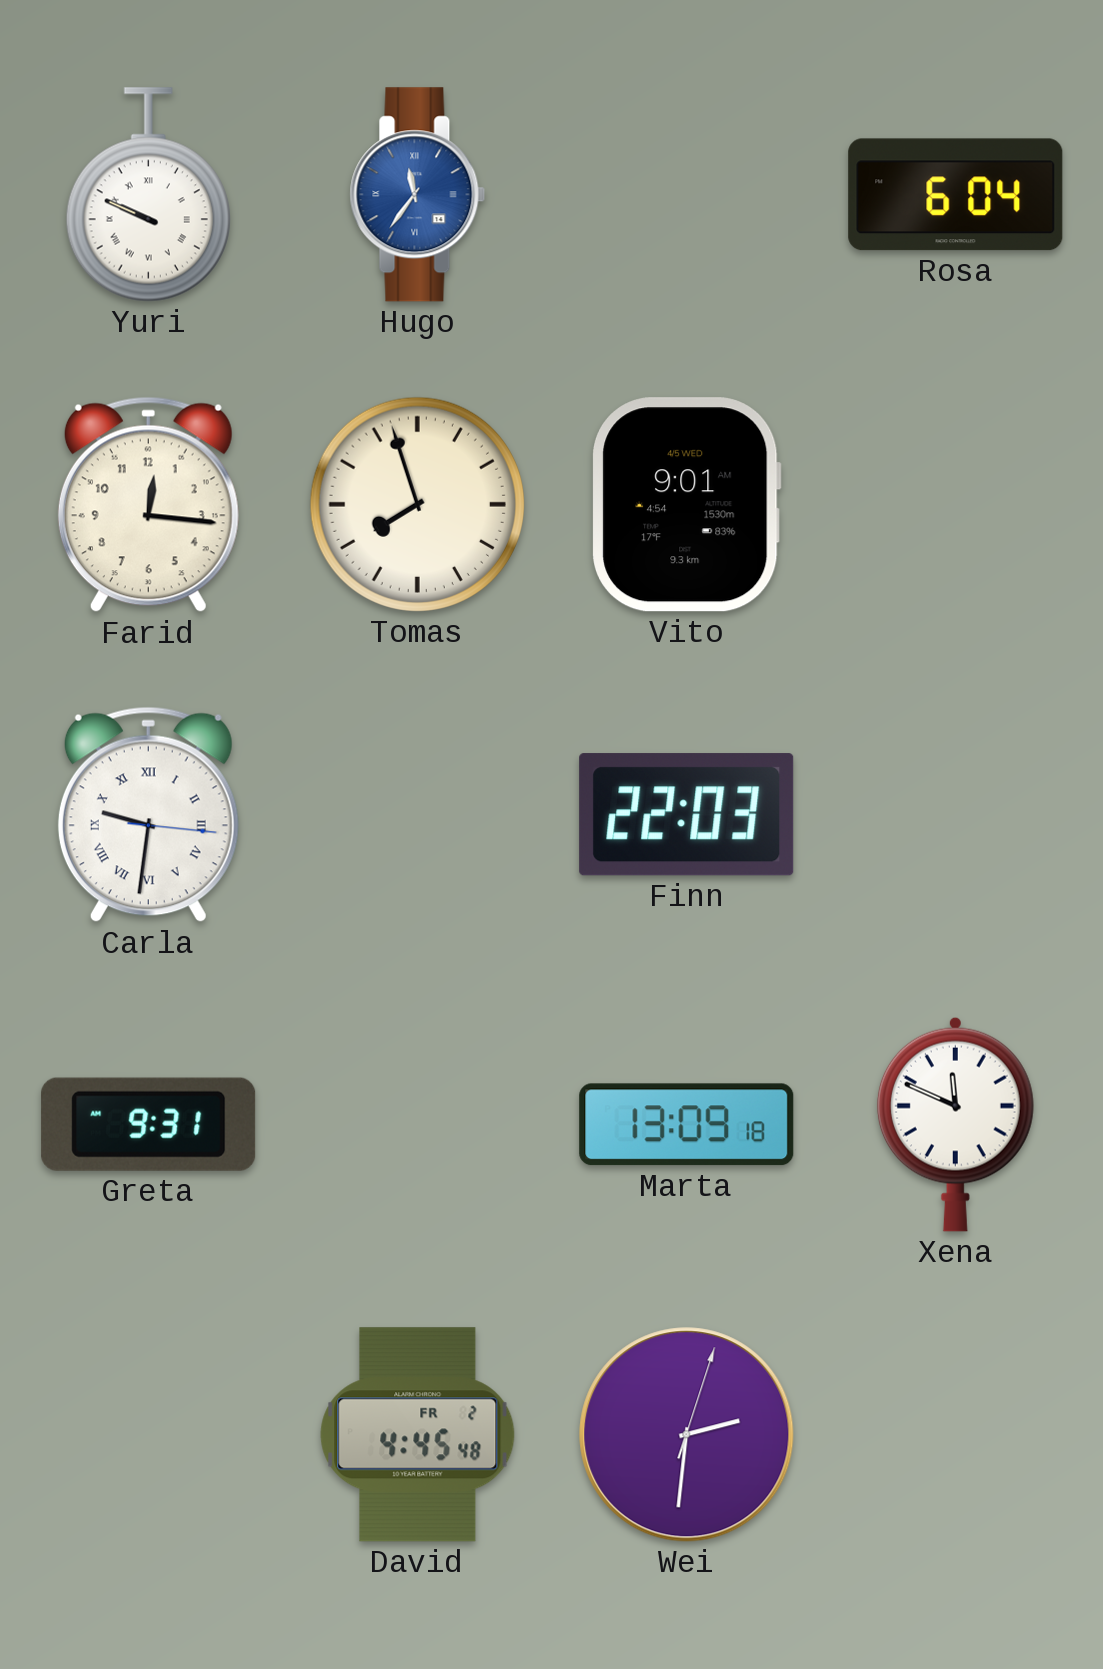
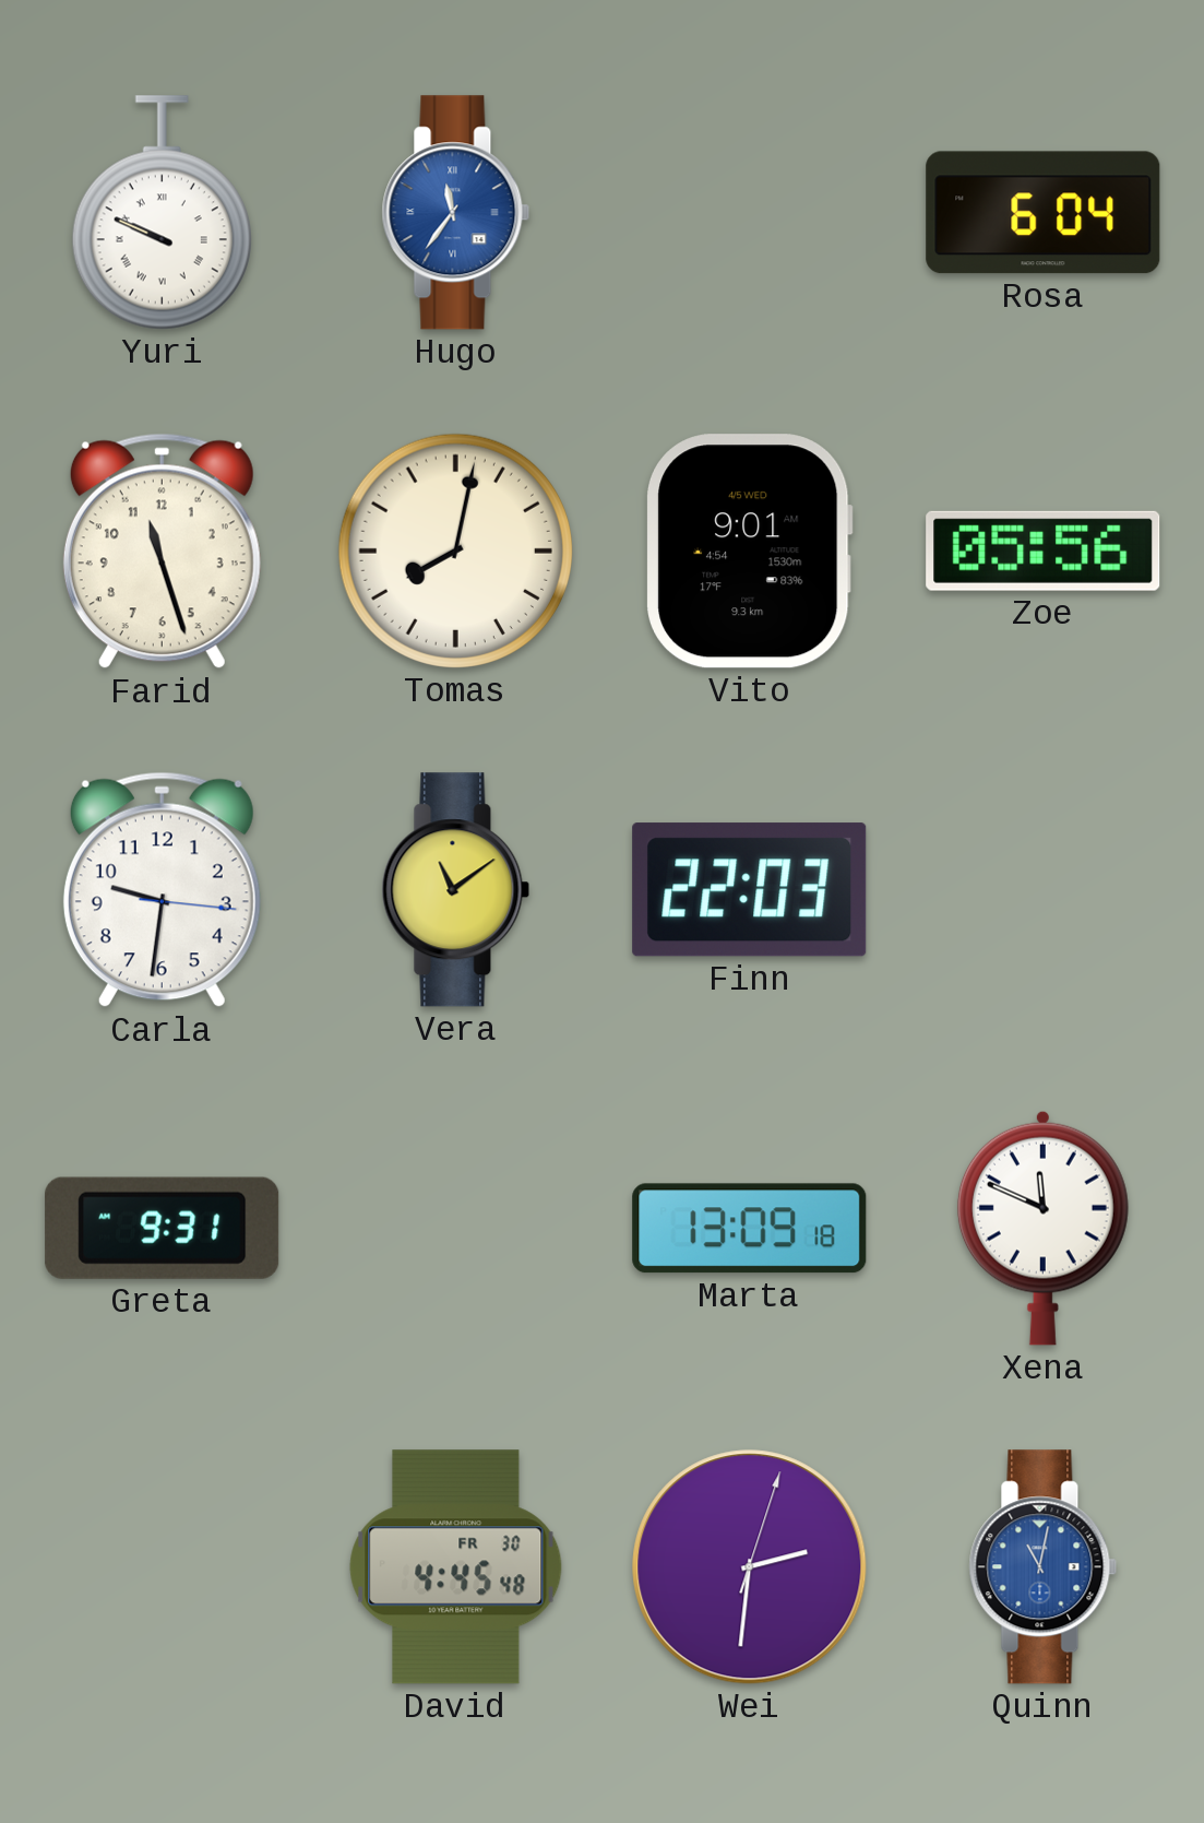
Farid: 12:16 -> 11:27 (162, 552)
Tomas: 7:57 -> 8:02 (455, 551)
Zoe: none -> 05:56 (1044, 551)
Carla numerals: Roman -> Arabic (162, 890)
Vera: none -> 11:09 (456, 890)
David date: FR 2 -> FR 30 (456, 1567)
Quinn: none -> 11:02 (1044, 1567)
